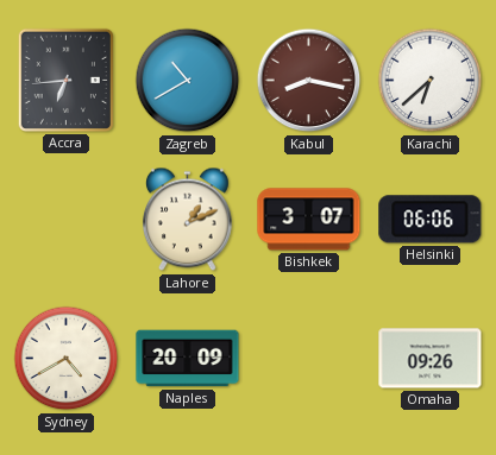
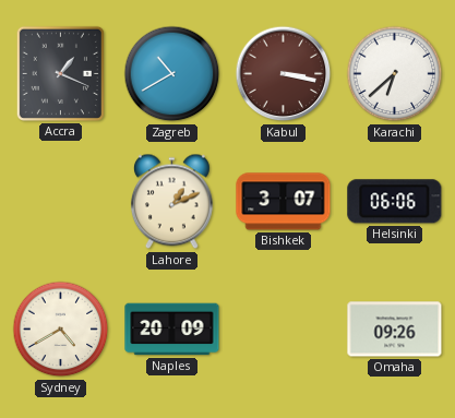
Accra: 6:44 -> 1:19 (60, 73)
Kabul: 8:17 -> 3:17 (284, 74)
